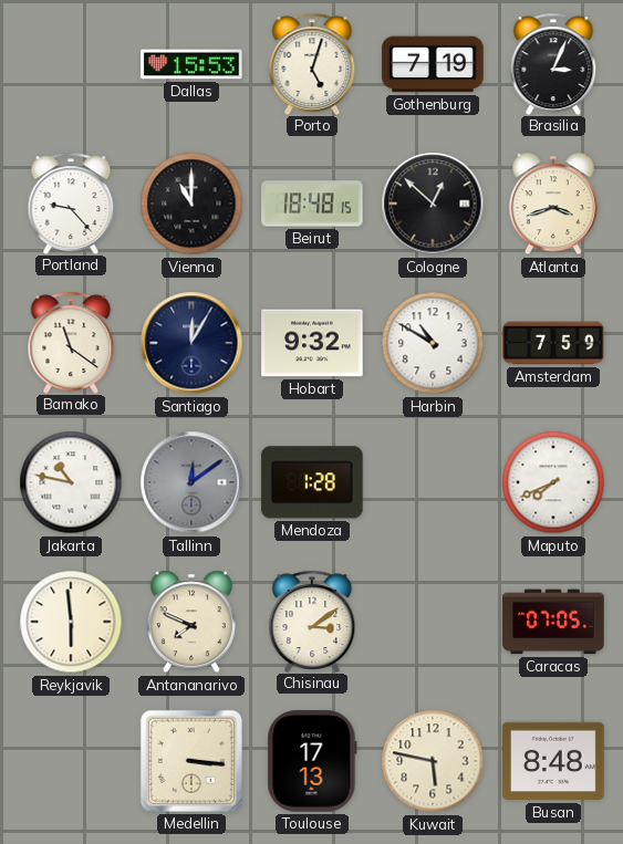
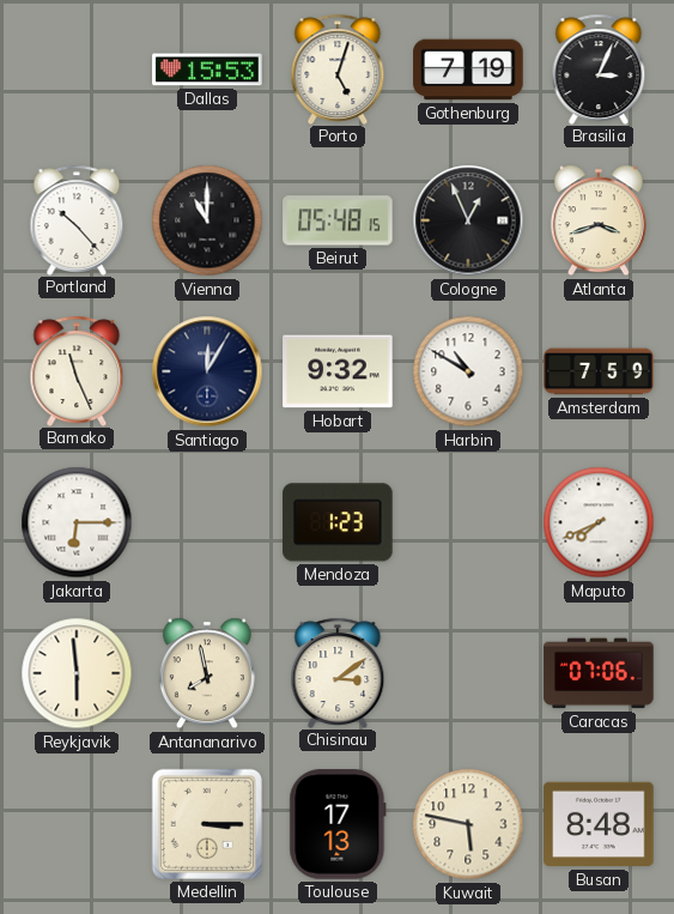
Portland: 9:23 -> 10:23 (77, 219)
Beirut: 18:48 -> 05:48 (338, 220)
Cologne: 12:52 -> 12:56 (468, 220)
Bamako: 11:21 -> 11:26 (77, 370)
Jakarta: 10:47 -> 6:15 (77, 522)
Tallinn: 12:09 -> none (191, 482)
Mendoza: 1:28 -> 1:23 (338, 522)
Antananarivo: 7:49 -> 7:58 (207, 673)
Caracas: 07:05 -> 07:06 (599, 673)
Medellin: 3:16 -> 3:15 (207, 824)
